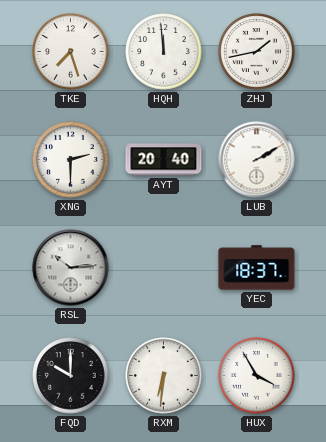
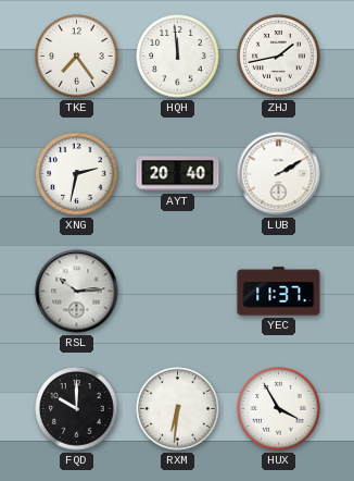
TKE: 7:27 -> 7:24 (77, 57)
XNG: 2:30 -> 2:32 (77, 174)
YEC: 18:37 -> 11:37 (279, 292)
